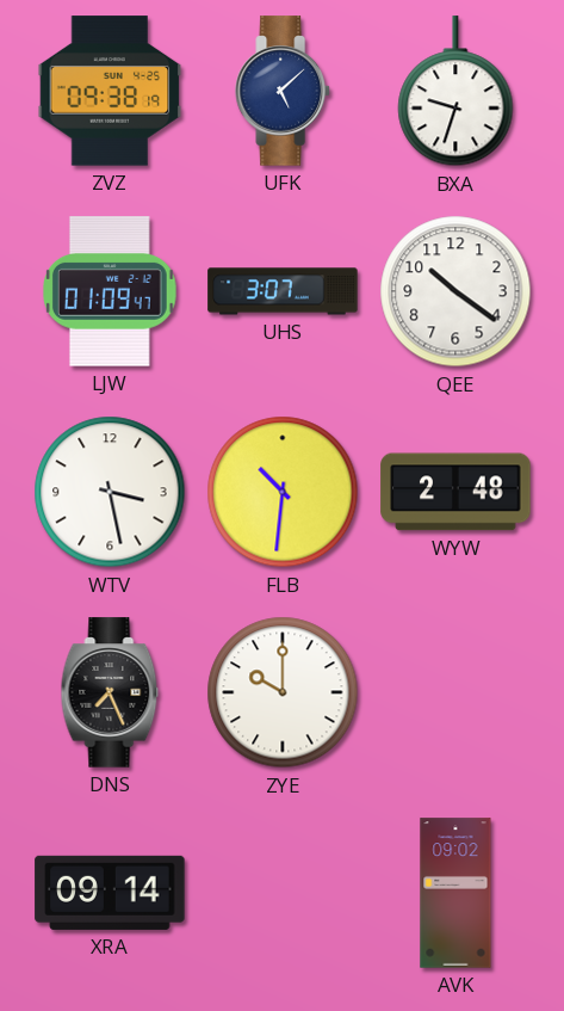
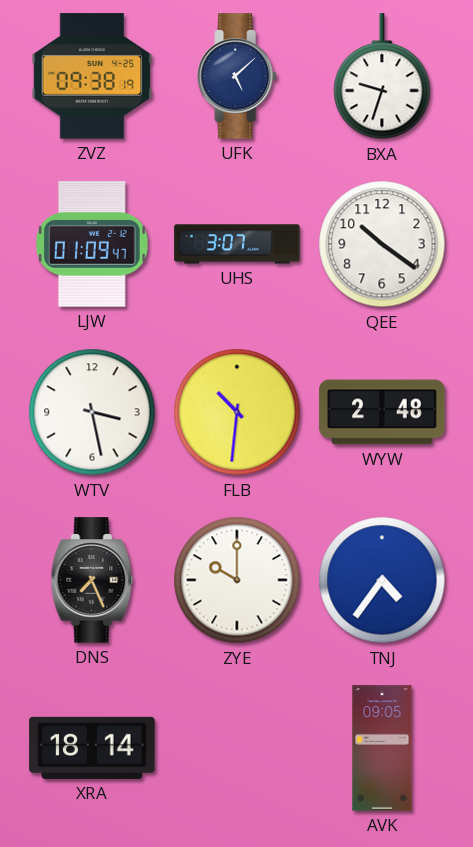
TNJ: none -> 4:36 (382, 580)
XRA: 09:14 -> 18:14 (92, 748)
AVK: 09:02 -> 09:05 (382, 748)
